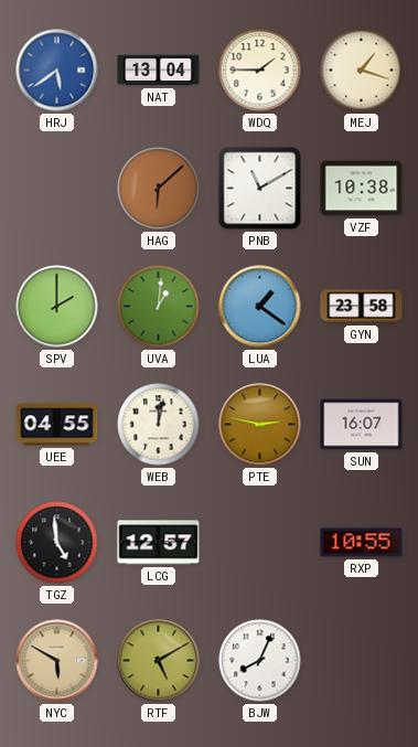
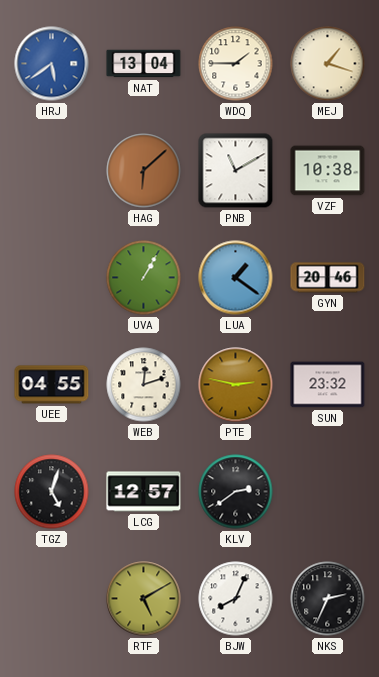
SPV: 2:00 -> none (57, 307)
UVA: 1:01 -> 1:05 (144, 278)
GYN: 23:58 -> 20:46 (328, 278)
WEB: 12:02 -> 12:12 (144, 385)
SUN: 16:07 -> 23:32 (328, 385)
TGZ: 4:59 -> 5:03 (52, 492)
KLV: none -> 2:39 (236, 492)
RXP: 10:55 -> none (362, 543)
NYC: 5:50 -> none (57, 661)
NKS: none -> 2:34 (328, 599)
